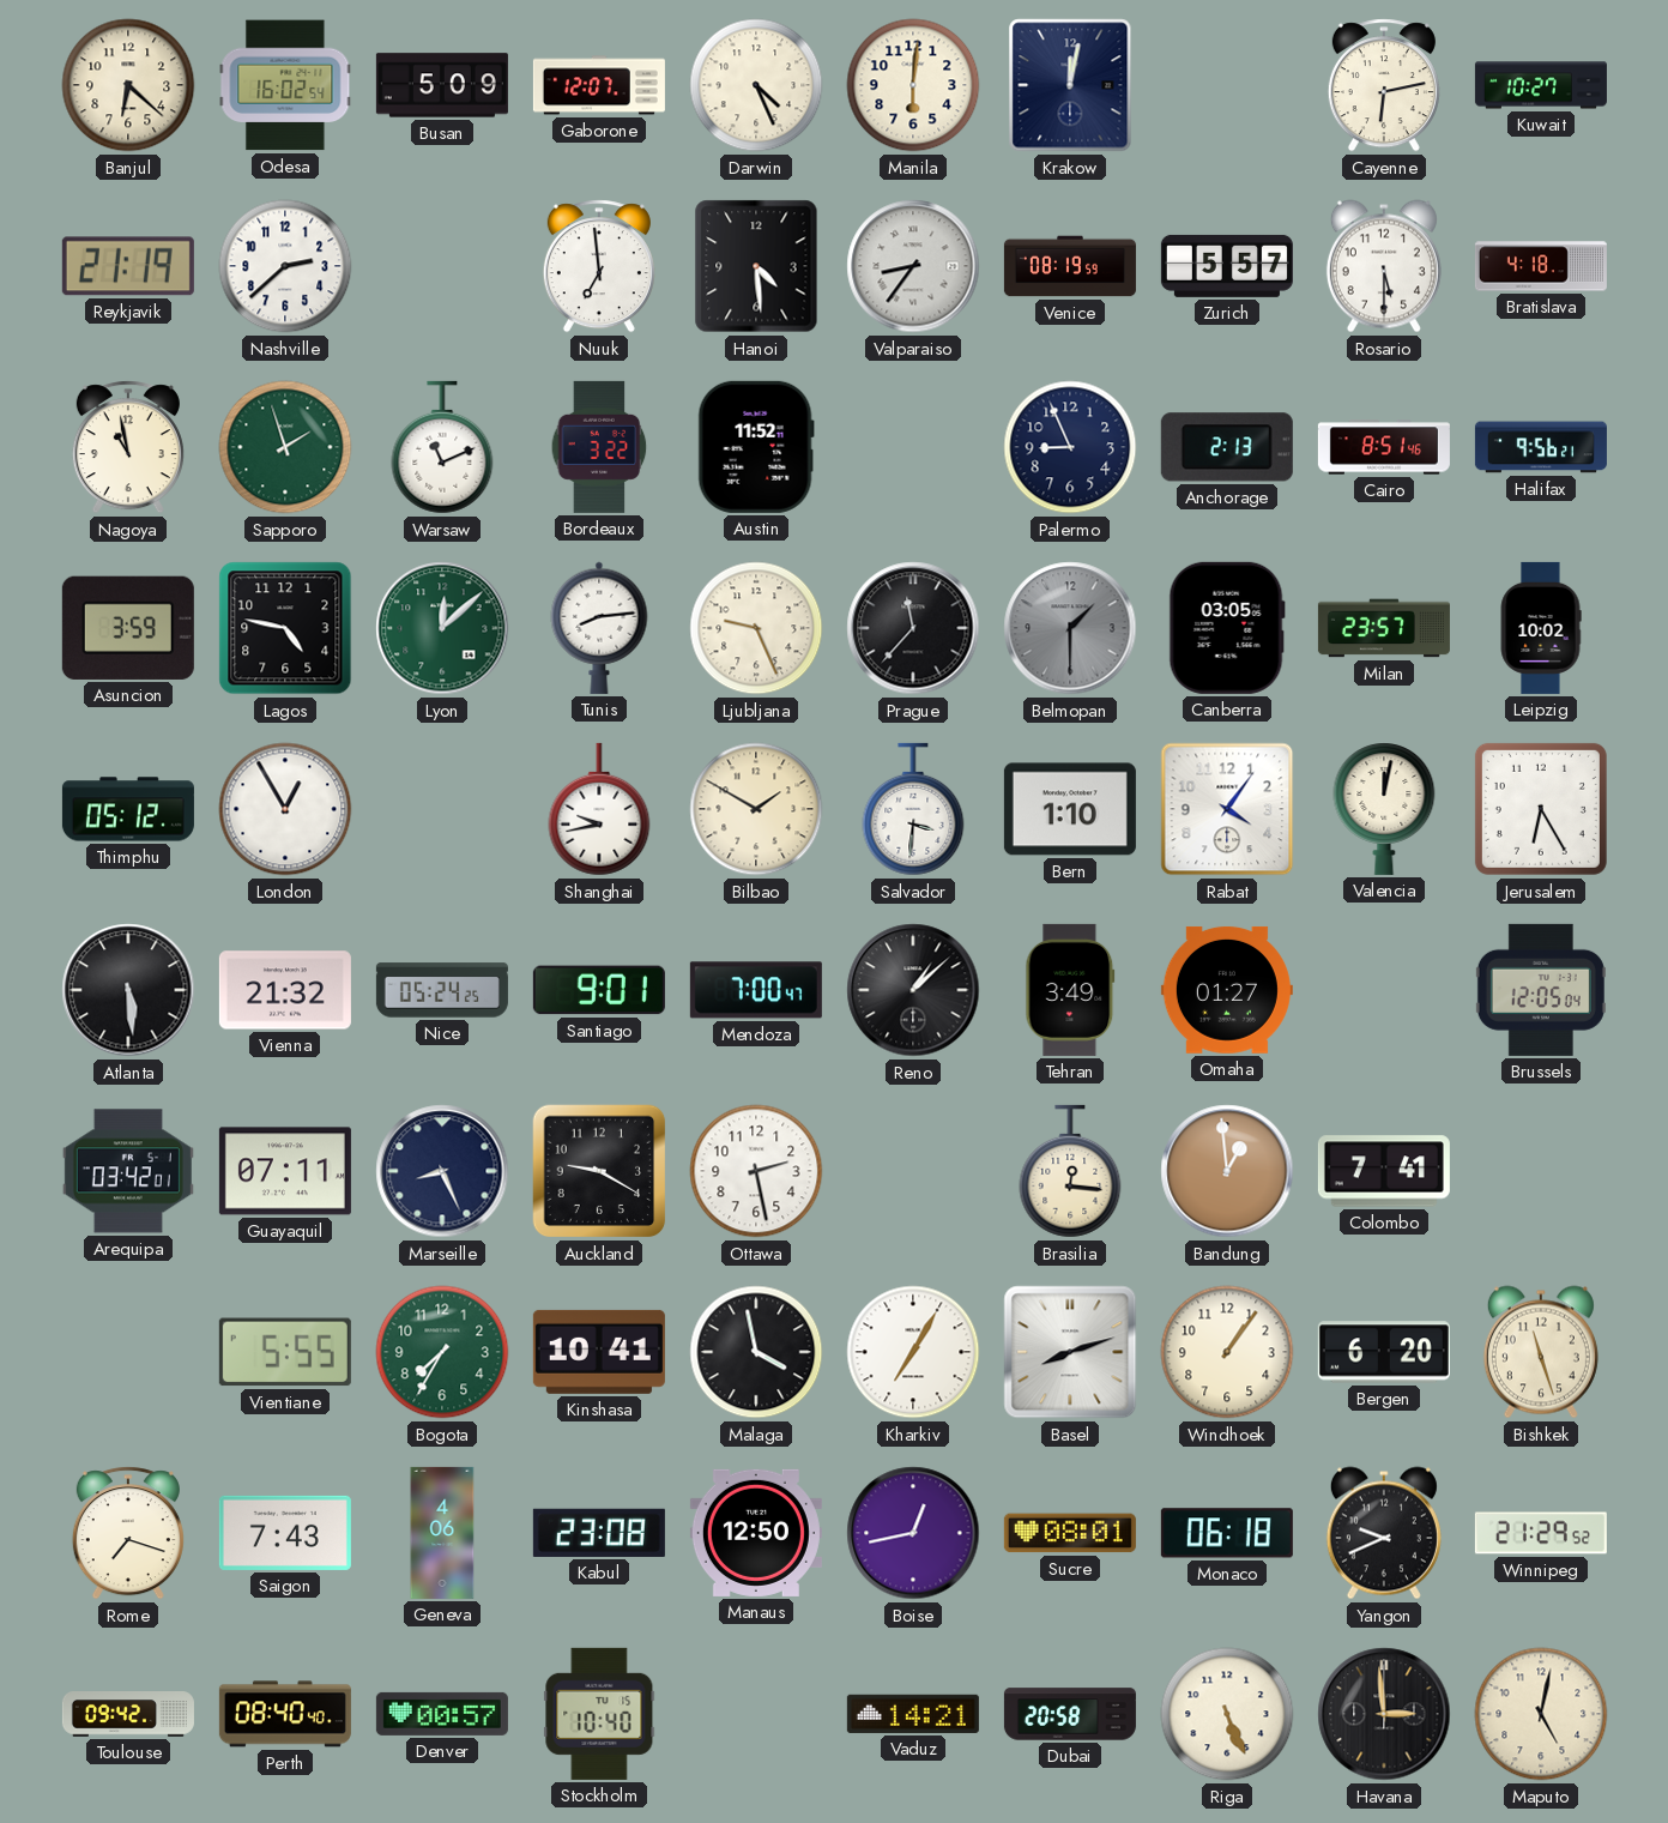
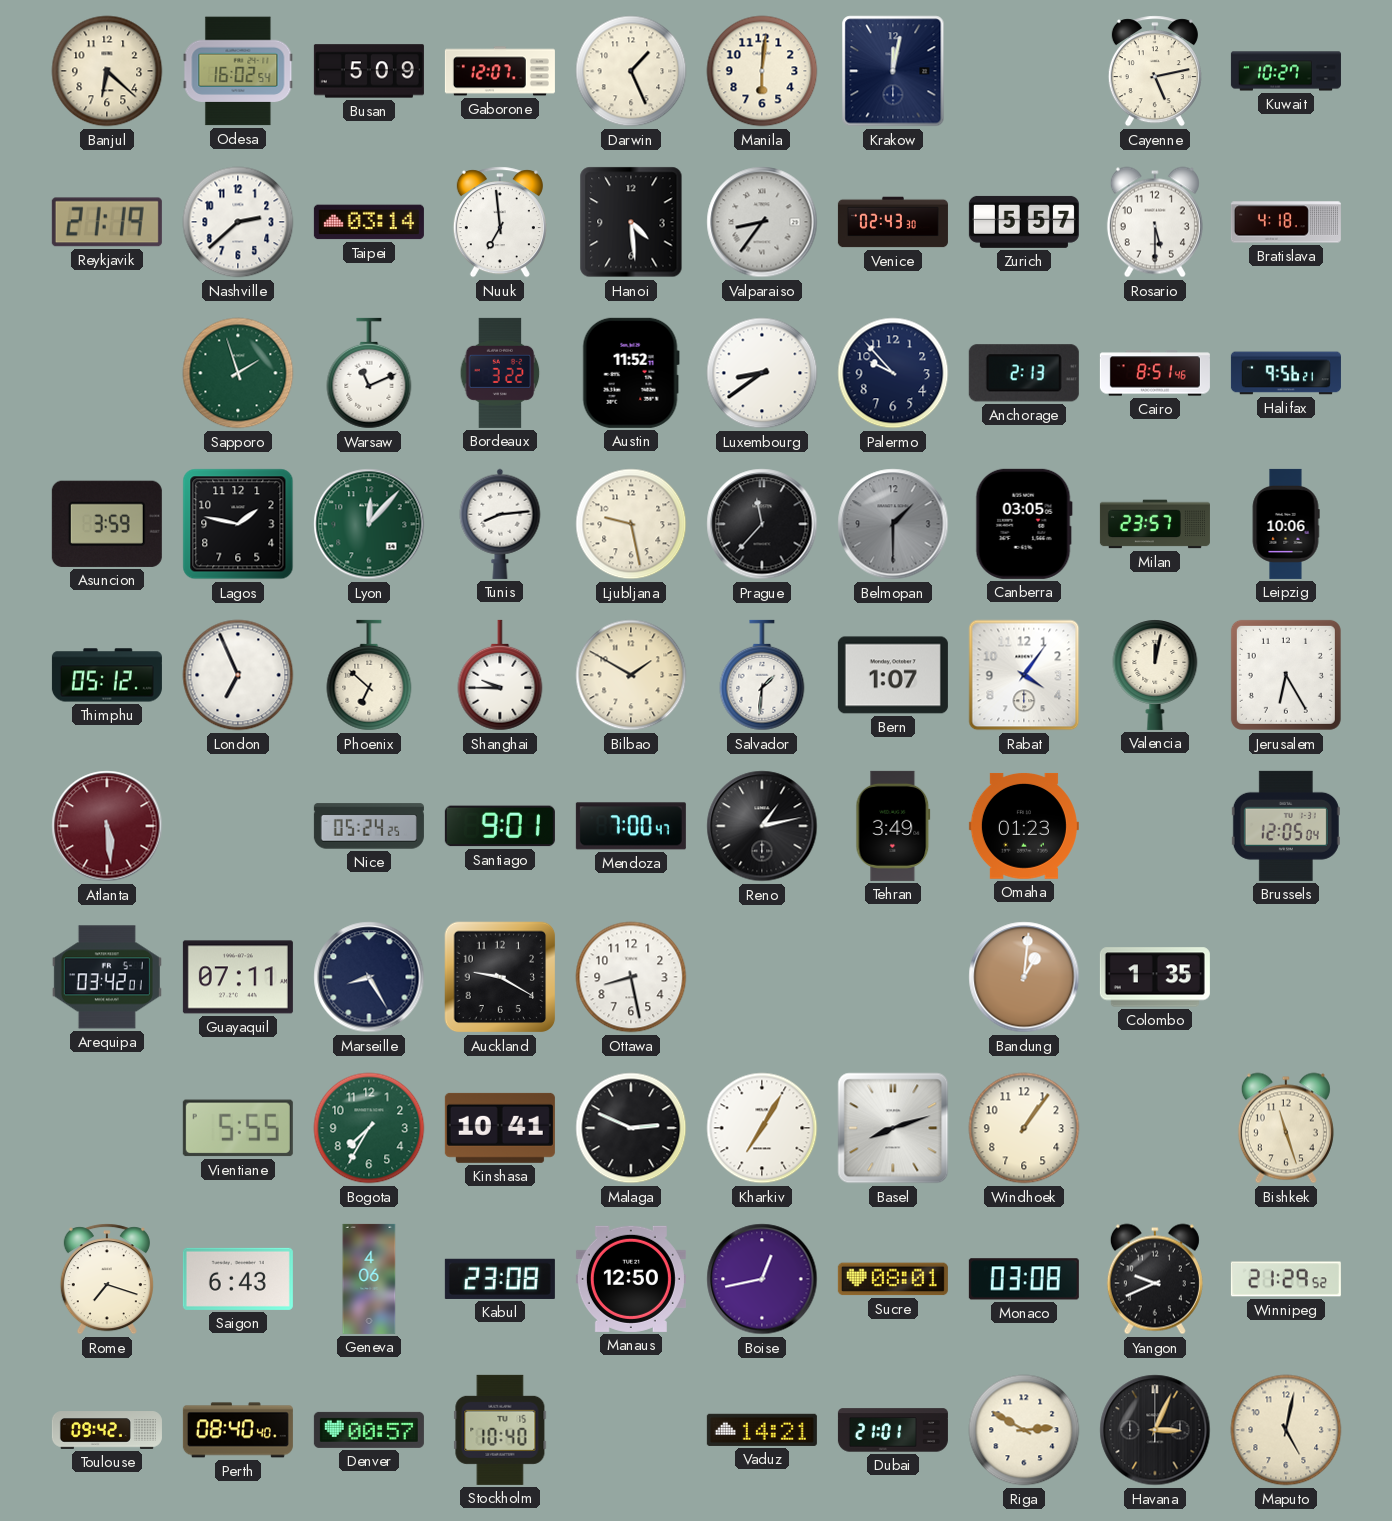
Darwin: 4:26 -> 1:26 (631, 71)
Cayenne: 6:13 -> 5:13 (1155, 71)
Taipei: none -> 03:14 (369, 222)
Venice: 08:19 -> 02:43 (893, 222)
Nagoya: 10:58 -> none (128, 447)
Luxembourg: none -> 8:39 (762, 373)
Palermo: 8:56 -> 9:53 (893, 373)
Lagos: 4:47 -> 1:47 (238, 524)
Lyon: 12:08 -> 12:07 (369, 524)
Ljubljana: 9:26 -> 9:28 (631, 524)
Leipzig: 10:02 -> 10:06 (1286, 524)
London: 12:55 -> 6:56 (238, 675)
Phoenix: none -> 6:52 (369, 675)
Shanghai: 9:43 -> 9:45 (500, 675)
Salvador: 3:31 -> 1:31 (762, 675)
Bern: 1:10 -> 1:07 (893, 675)
Atlanta dial: black -> burgundy (107, 826)
Vienna: 21:32 -> none (285, 990)
Reno: 1:08 -> 1:13 (762, 826)
Omaha: 01:27 -> 01:23 (1024, 826)
Marseille: 8:26 -> 8:25 (369, 977)
Ottawa: 2:28 -> 8:28 (631, 977)
Brasilia: 12:16 -> none (1070, 1171)
Bandung: 12:59 -> 1:01 (1024, 977)
Colombo: 7:41 -> 1:35 (1155, 977)
Malaga: 3:58 -> 2:49 (631, 1128)
Bergen: 6:20 -> none (1384, 1352)
Saigon: 7:43 -> 6:43 (238, 1279)
Monaco: 06:18 -> 03:08 (1024, 1279)
Dubai: 20:58 -> 21:01 (893, 1430)
Riga: 5:26 -> 2:50 (1024, 1430)
Havana: 2:59 -> 3:04 (1155, 1430)
